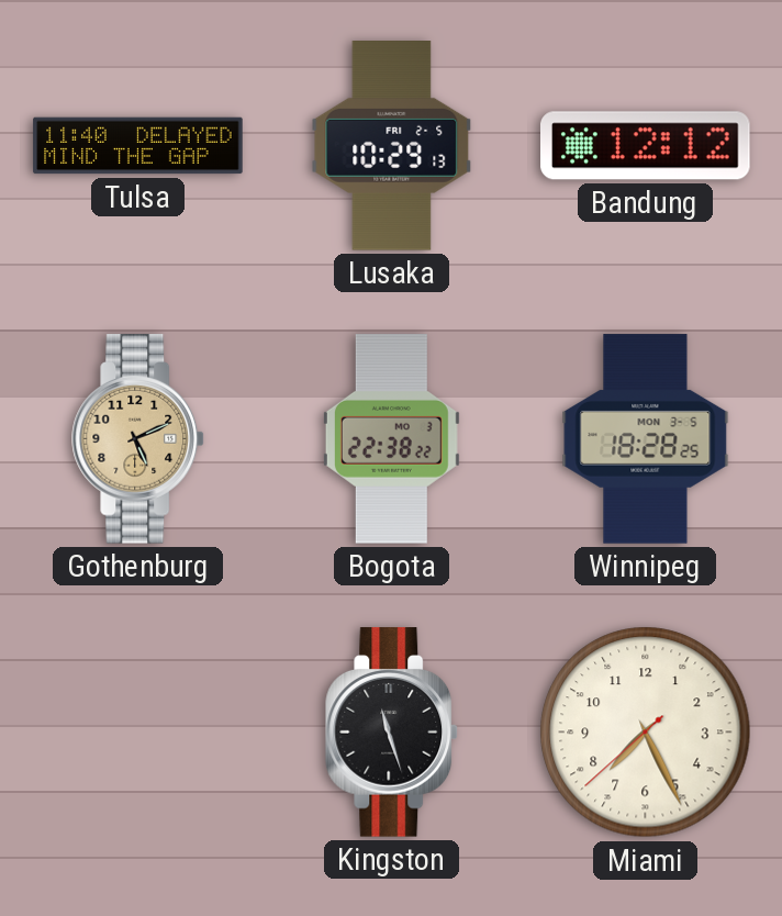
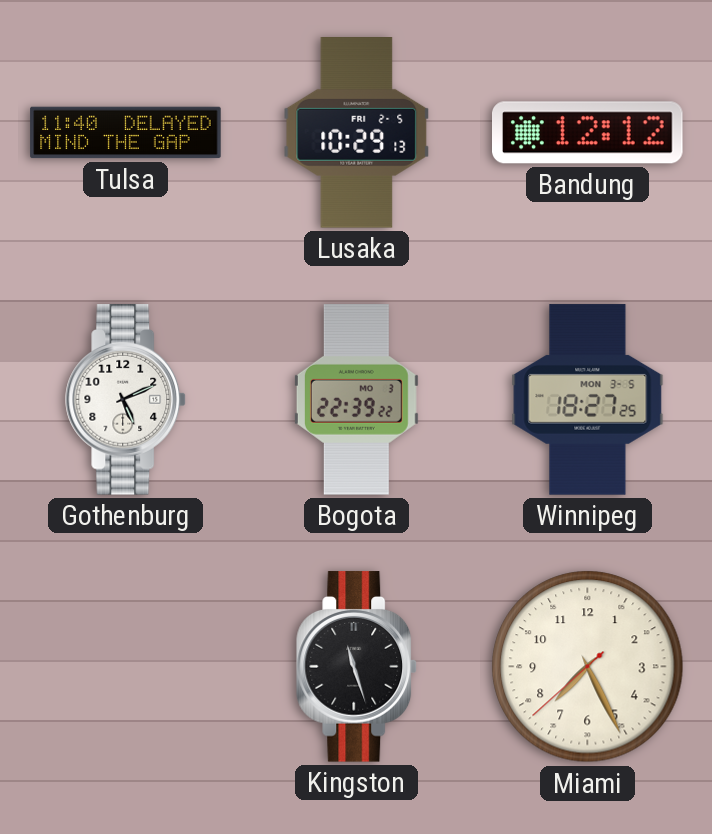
Gothenburg dial: champagne -> white (126, 400)
Bogota: 22:38 -> 22:39 (356, 400)
Winnipeg: 18:28 -> 18:27 (588, 400)
